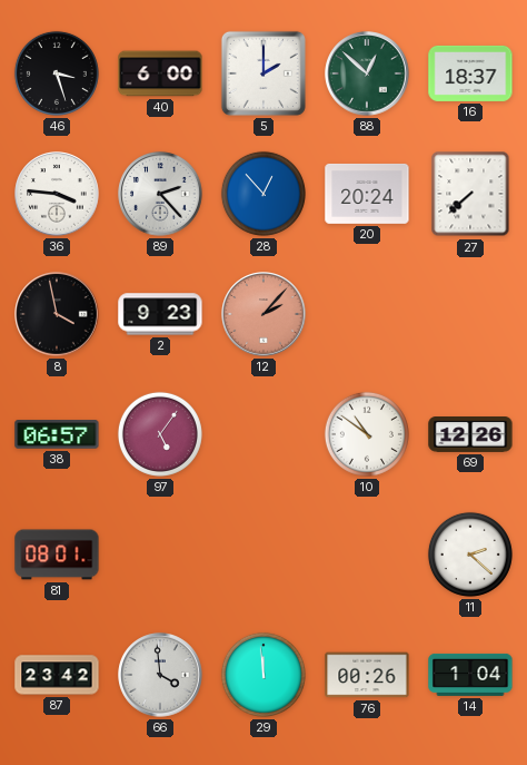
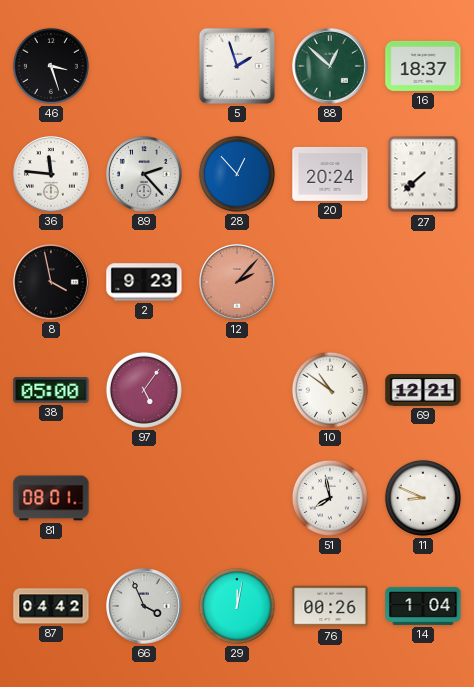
40: 6:00 -> none (160, 73)
5: 2:00 -> 1:57 (237, 66)
36: 3:46 -> 11:46 (51, 174)
38: 06:57 -> 05:00 (51, 390)
69: 12:26 -> 12:21 (423, 390)
51: none -> 7:58 (330, 498)
11: 2:22 -> 8:49 (423, 498)
87: 23:42 -> 04:42 (51, 606)
66: 3:59 -> 3:56 (144, 606)
29: 11:59 -> 12:02 (237, 606)
